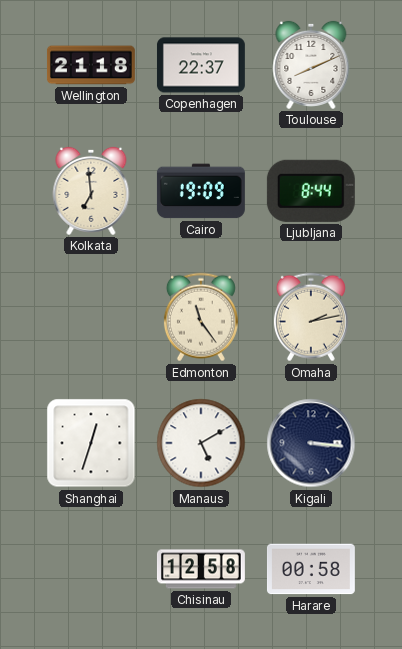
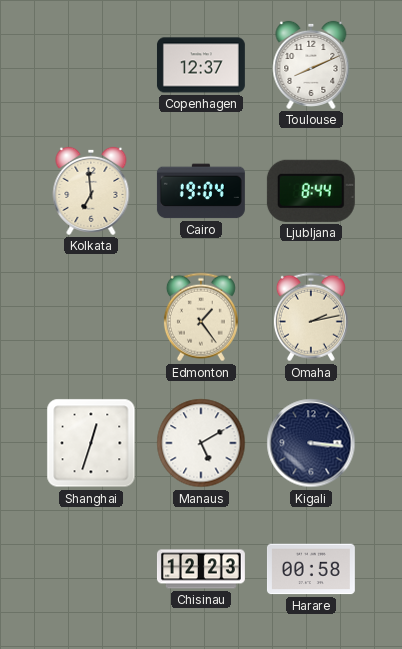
Wellington: 21:18 -> none (91, 65)
Copenhagen: 22:37 -> 12:37 (201, 65)
Cairo: 19:09 -> 19:04 (201, 191)
Edmonton: 11:24 -> 1:24 (201, 317)
Chisinau: 12:58 -> 12:23 (201, 569)
